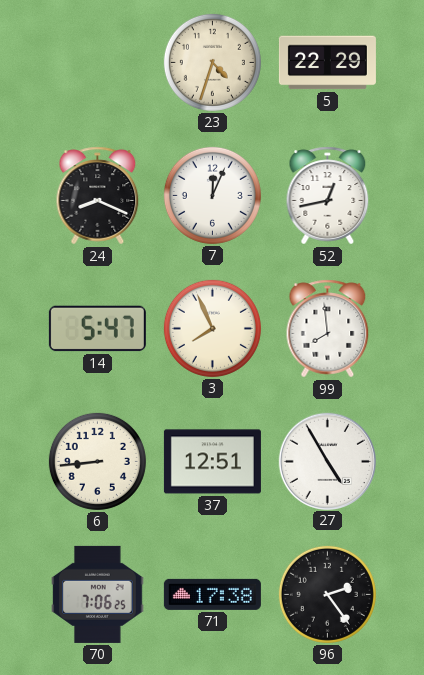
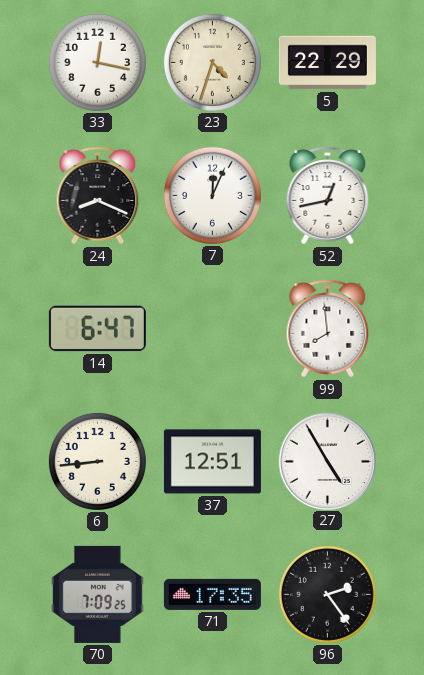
33: none -> 12:17 (97, 62)
14: 5:47 -> 6:47 (97, 329)
3: 7:56 -> none (212, 328)
70: 7:06 -> 7:09 (98, 594)
71: 17:38 -> 17:35 (212, 594)
